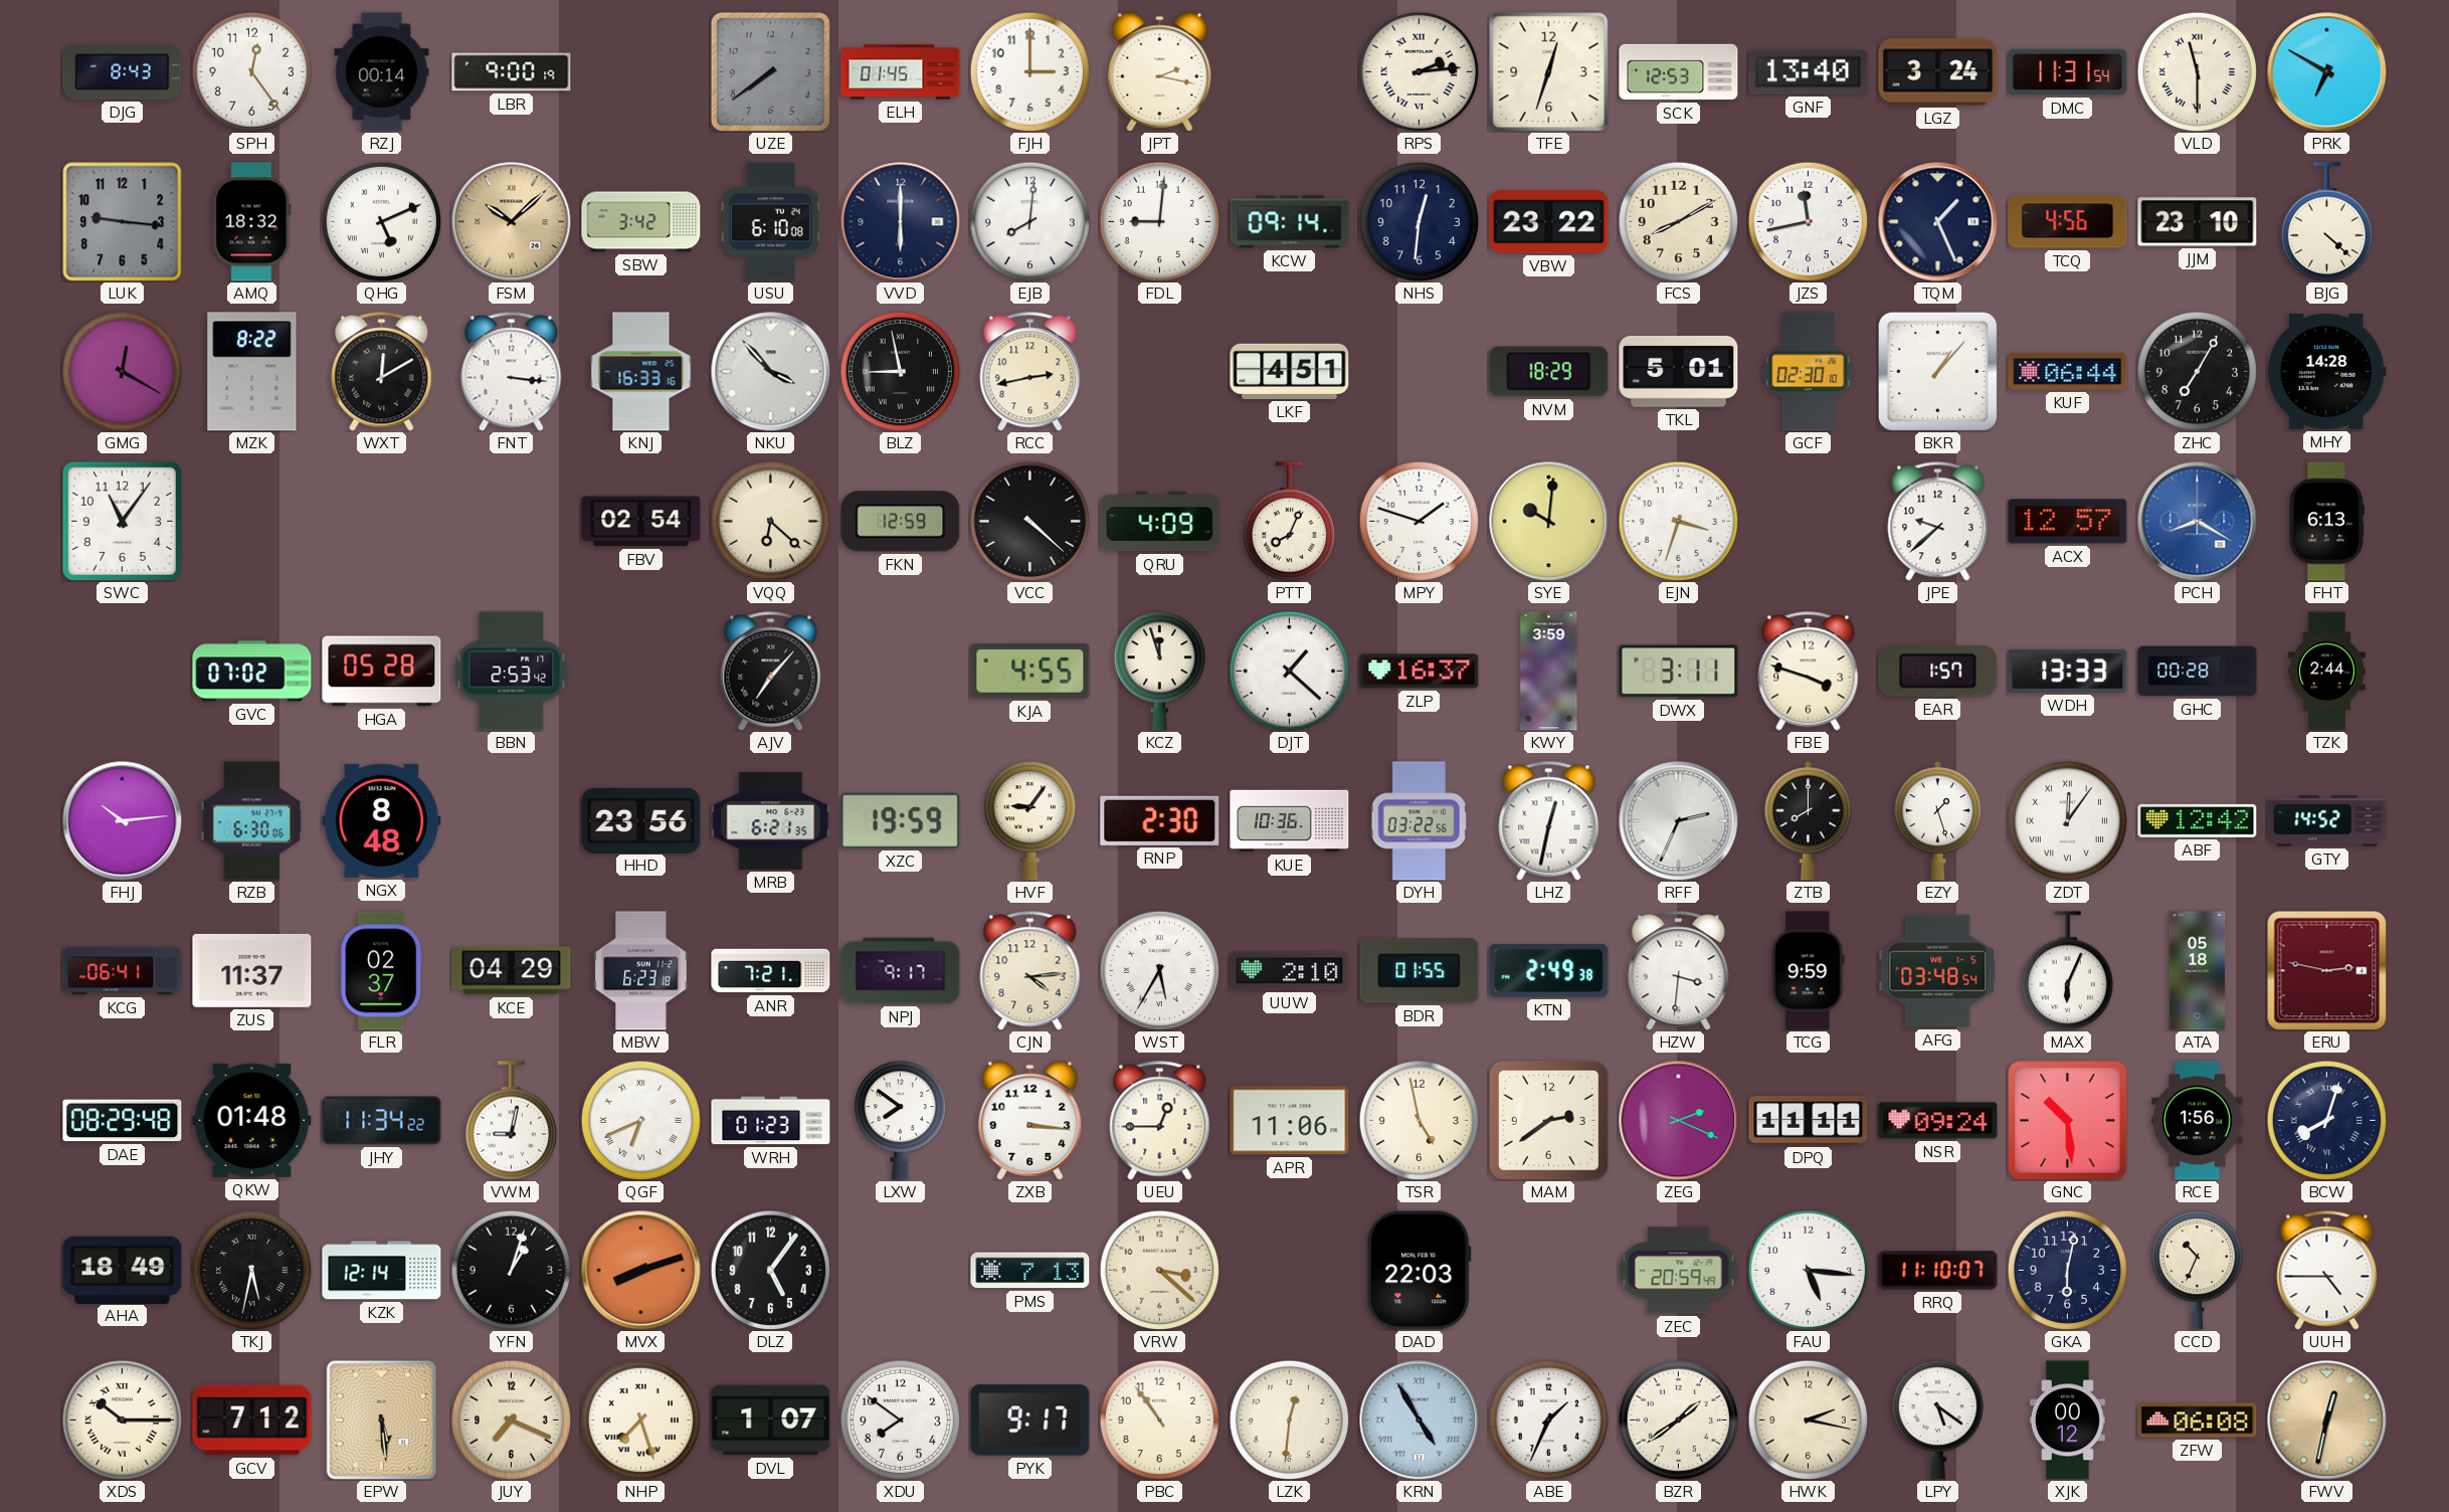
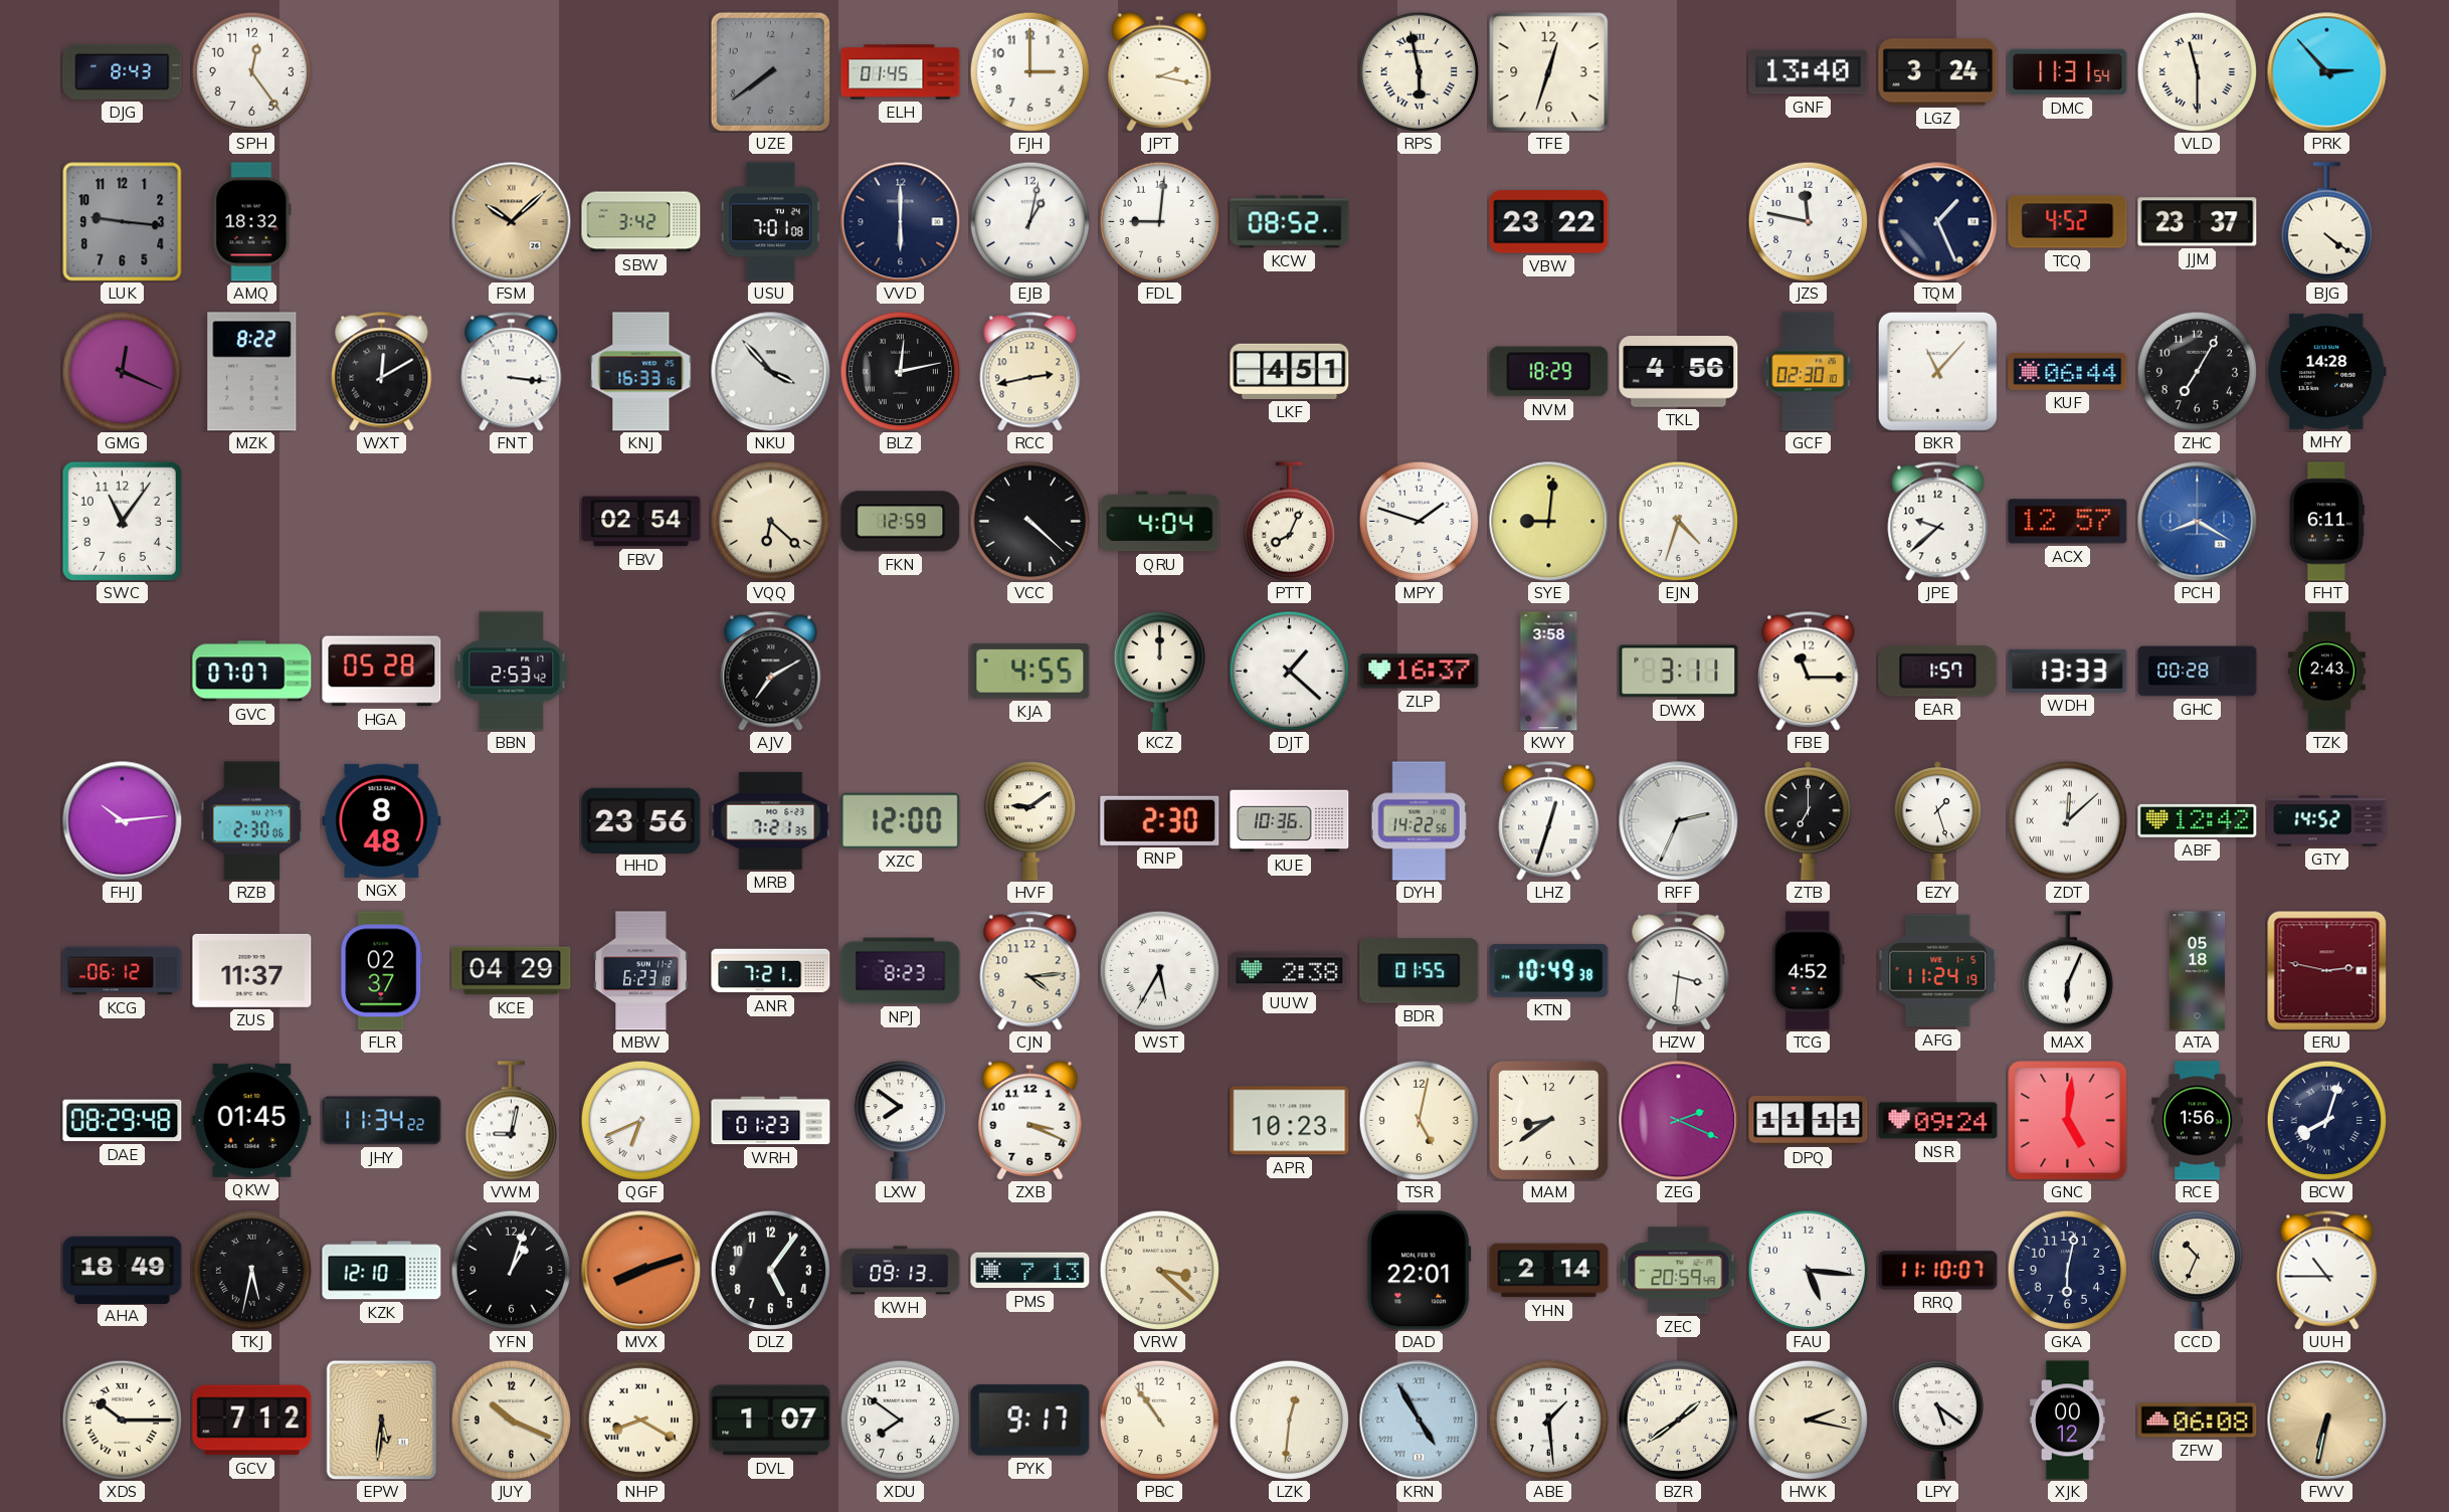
RZJ: 00:14 -> none (382, 72)
LBR: 9:00 -> none (512, 72)
RPS: 2:14 -> 5:58 (1419, 71)
SCK: 12:53 -> none (1679, 72)
PRK: 6:50 -> 2:53 (2327, 72)
QHG: 5:11 -> none (381, 221)
USU: 6:10 -> 7:01 (770, 222)
EJB: 8:01 -> 1:02 (1029, 221)
KCW: 09:14 -> 08:52 (1290, 222)
NHS: 12:31 -> none (1419, 221)
FCS: 8:10 -> none (1678, 221)
JZS: 11:43 -> 11:47 (1808, 221)
TCQ: 4:56 -> 4:52 (2068, 222)
JJM: 23:10 -> 23:37 (2198, 222)
BJG: 4:22 -> 4:21 (2326, 222)
GMG: 12:20 -> 12:19 (122, 371)
BLZ: 8:58 -> 12:13 (900, 371)
TKL: 5:01 -> 4:56 (1679, 372)
BKR: 1:07 -> 11:07 (1937, 371)
QRU: 4:09 -> 4:04 (1160, 522)
SYE: 10:01 -> 9:01 (1549, 522)
EJN: 3:33 -> 4:33 (1678, 521)
FHT: 6:13 -> 6:11 (2326, 522)
GVC: 07:02 -> 07:07 (252, 672)
AJV: 7:07 -> 7:10 (771, 672)
KCZ: 11:57 -> 12:00 (1159, 672)
KWY: 3:59 -> 3:58 (1549, 672)
FBE: 3:48 -> 11:15 (1809, 672)
TZK: 2:44 -> 2:43 (2327, 672)
RZB: 6:30 -> 2:30 (252, 821)
MRB: 6:21 -> 7:21 (771, 820)
XZC: 19:59 -> 12:00 (901, 820)
HVF: 9:06 -> 9:09 (1029, 821)
DYH: 03:22 -> 14:22 (1419, 821)
LHZ: 12:32 -> 12:33 (1549, 821)
ZTB: 8:00 -> 7:00 (1808, 821)
ZDT: 12:06 -> 12:08 (2067, 820)
KCG: 06:41 -> 06:12 (123, 971)
NPJ: 9:17 -> 8:23 (901, 971)
UUW: 2:10 -> 2:38 (1290, 971)
KTN: 2:49 -> 10:49 (1549, 970)
TCG: 9:59 -> 4:52 (1809, 971)
AFG: 03:48 -> 11:24 (1938, 971)
QKW: 01:48 -> 01:45 (252, 1120)
ZXB: 3:16 -> 3:19 (1030, 1120)
UEU: 12:45 -> none (1160, 1121)
APR: 11:06 -> 10:23 (1290, 1121)
TSR: 4:58 -> 5:02 (1419, 1120)
MAM: 2:39 -> 8:39 (1548, 1120)
GNC: 10:29 -> 5:01 (2068, 1121)
KZK: 12:14 -> 12:10 (382, 1271)
KWH: none -> 09:13 (901, 1271)
DAD: 22:03 -> 22:01 (1420, 1271)
YHN: none -> 2:14 (1549, 1271)
UUH: 4:45 -> 10:45 (2327, 1271)
EPW: 5:29 -> 5:31 (382, 1420)
JUY: 7:19 -> 10:19 (511, 1420)
NHP: 7:27 -> 8:20 (640, 1420)
ABE: 1:34 -> 1:29 (1548, 1420)
FWV: 12:32 -> 6:32 (2327, 1421)
